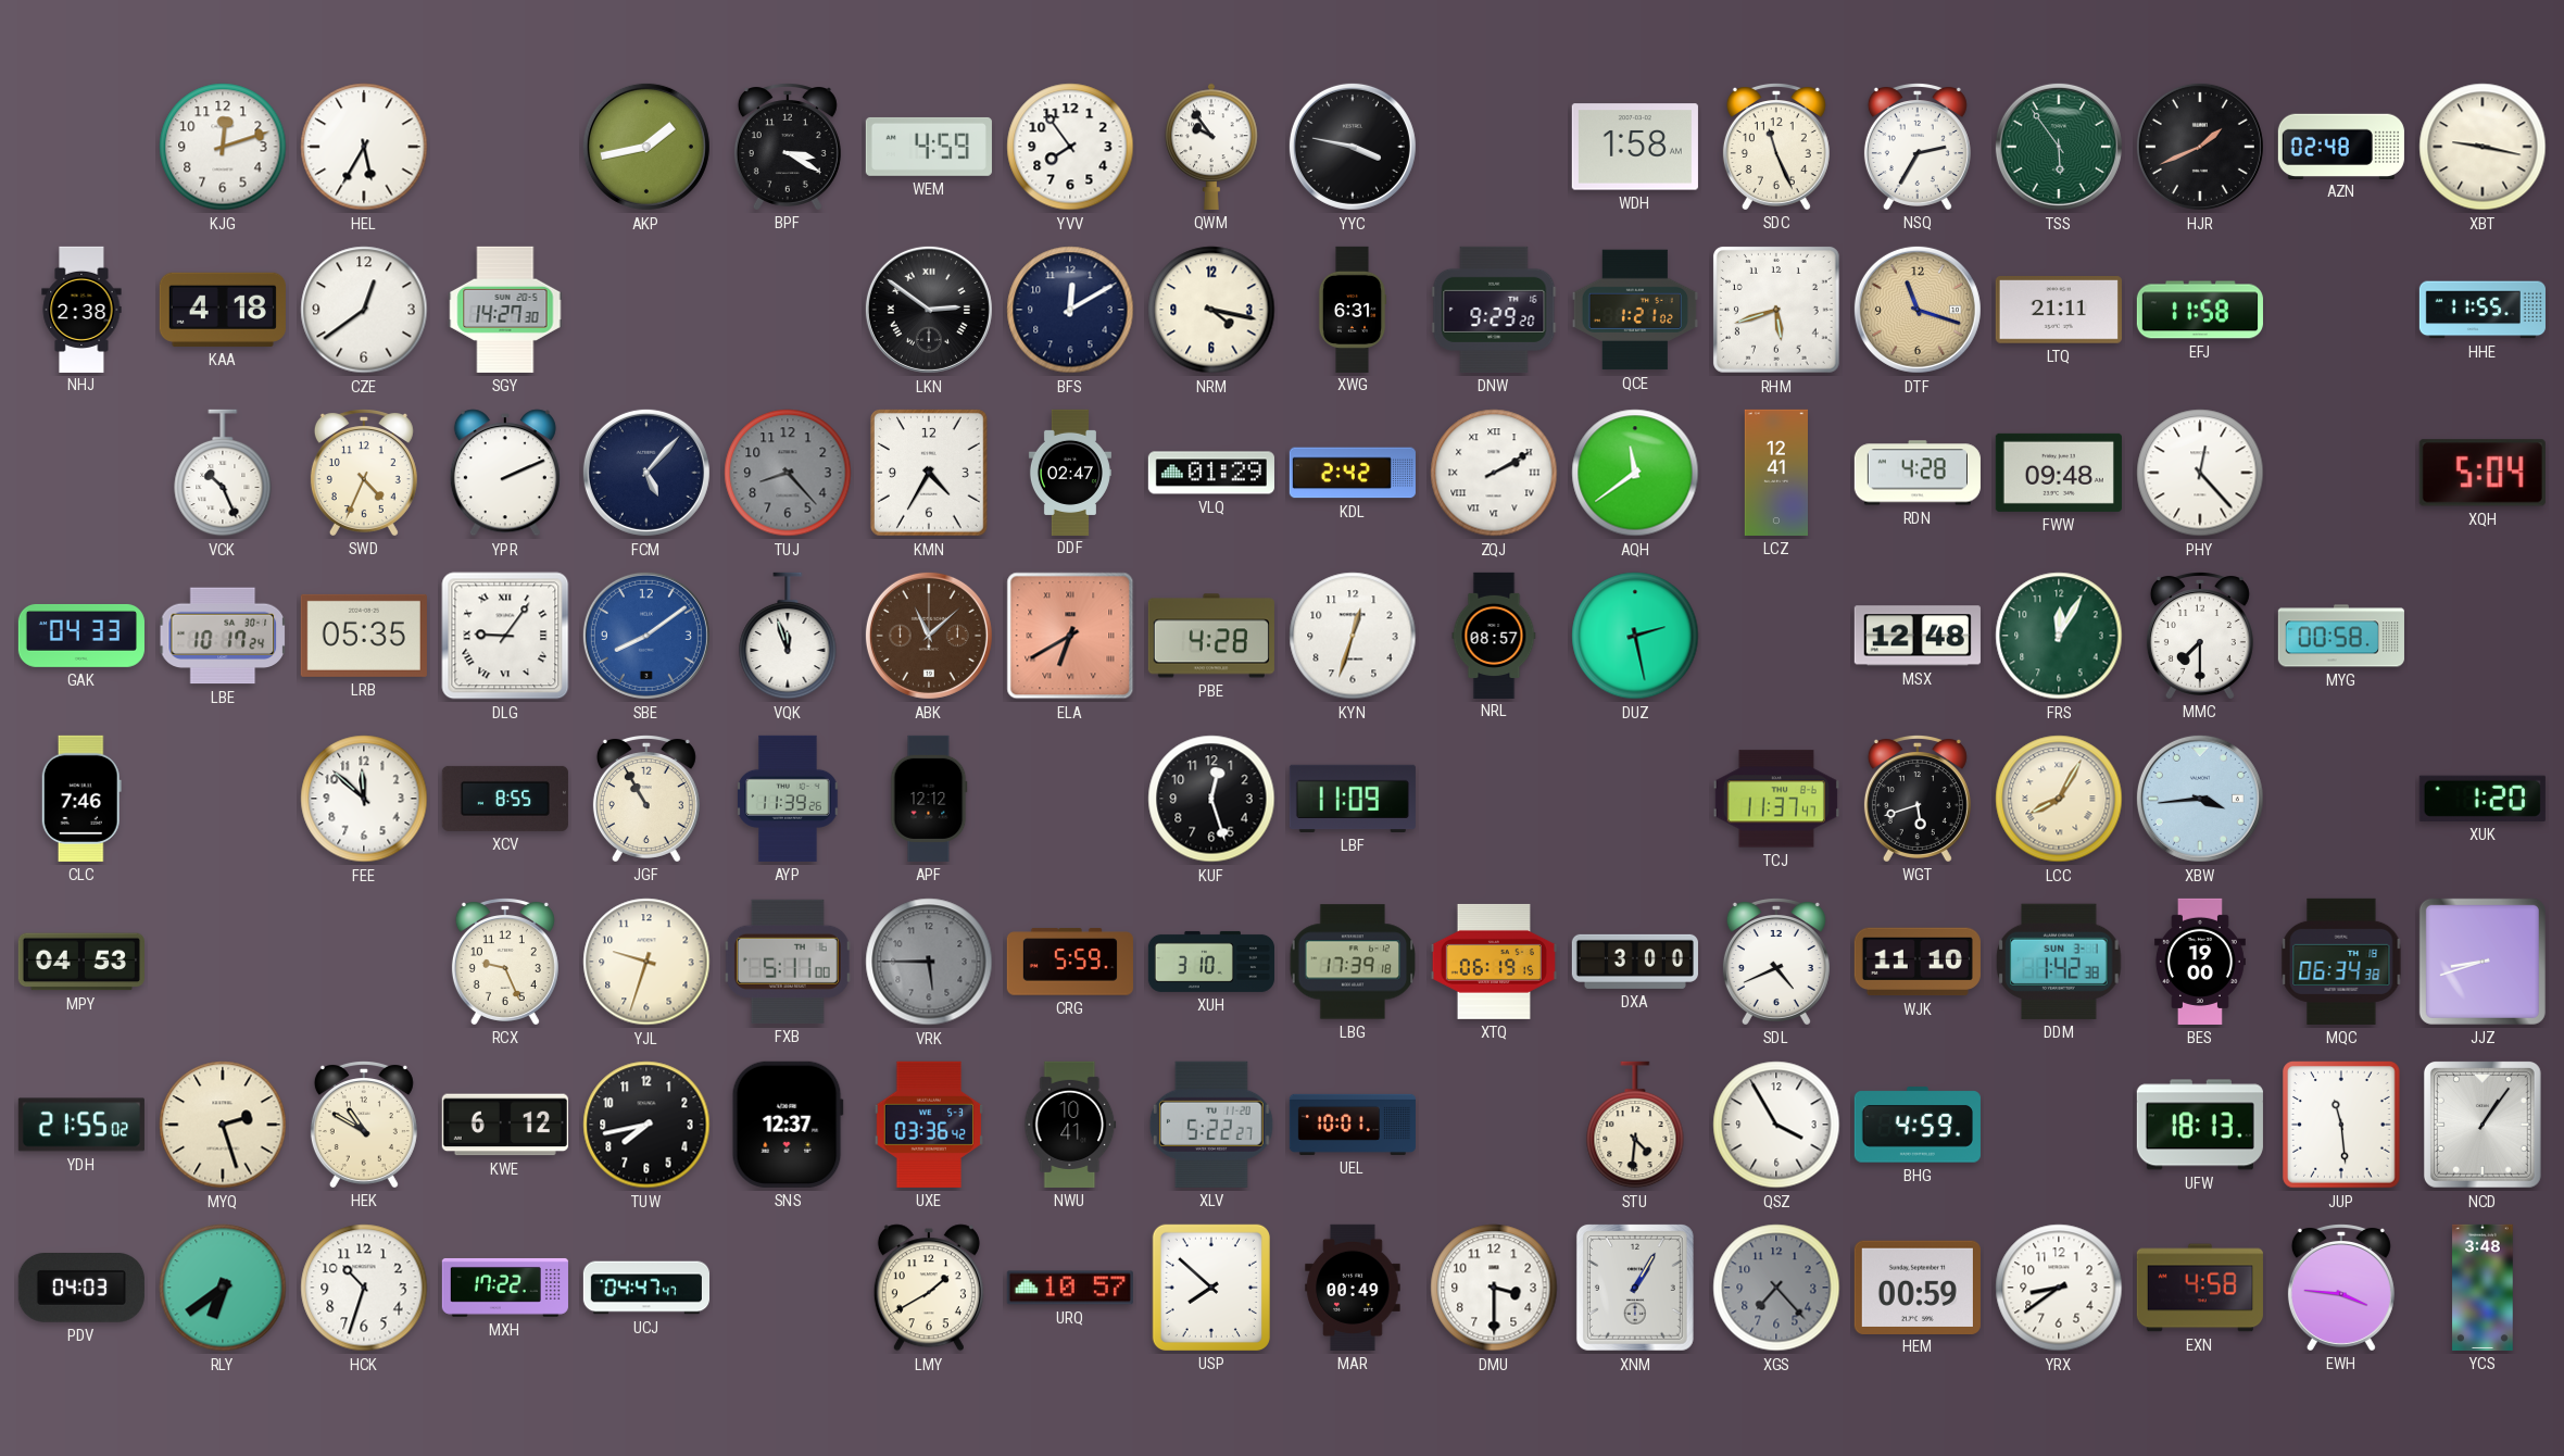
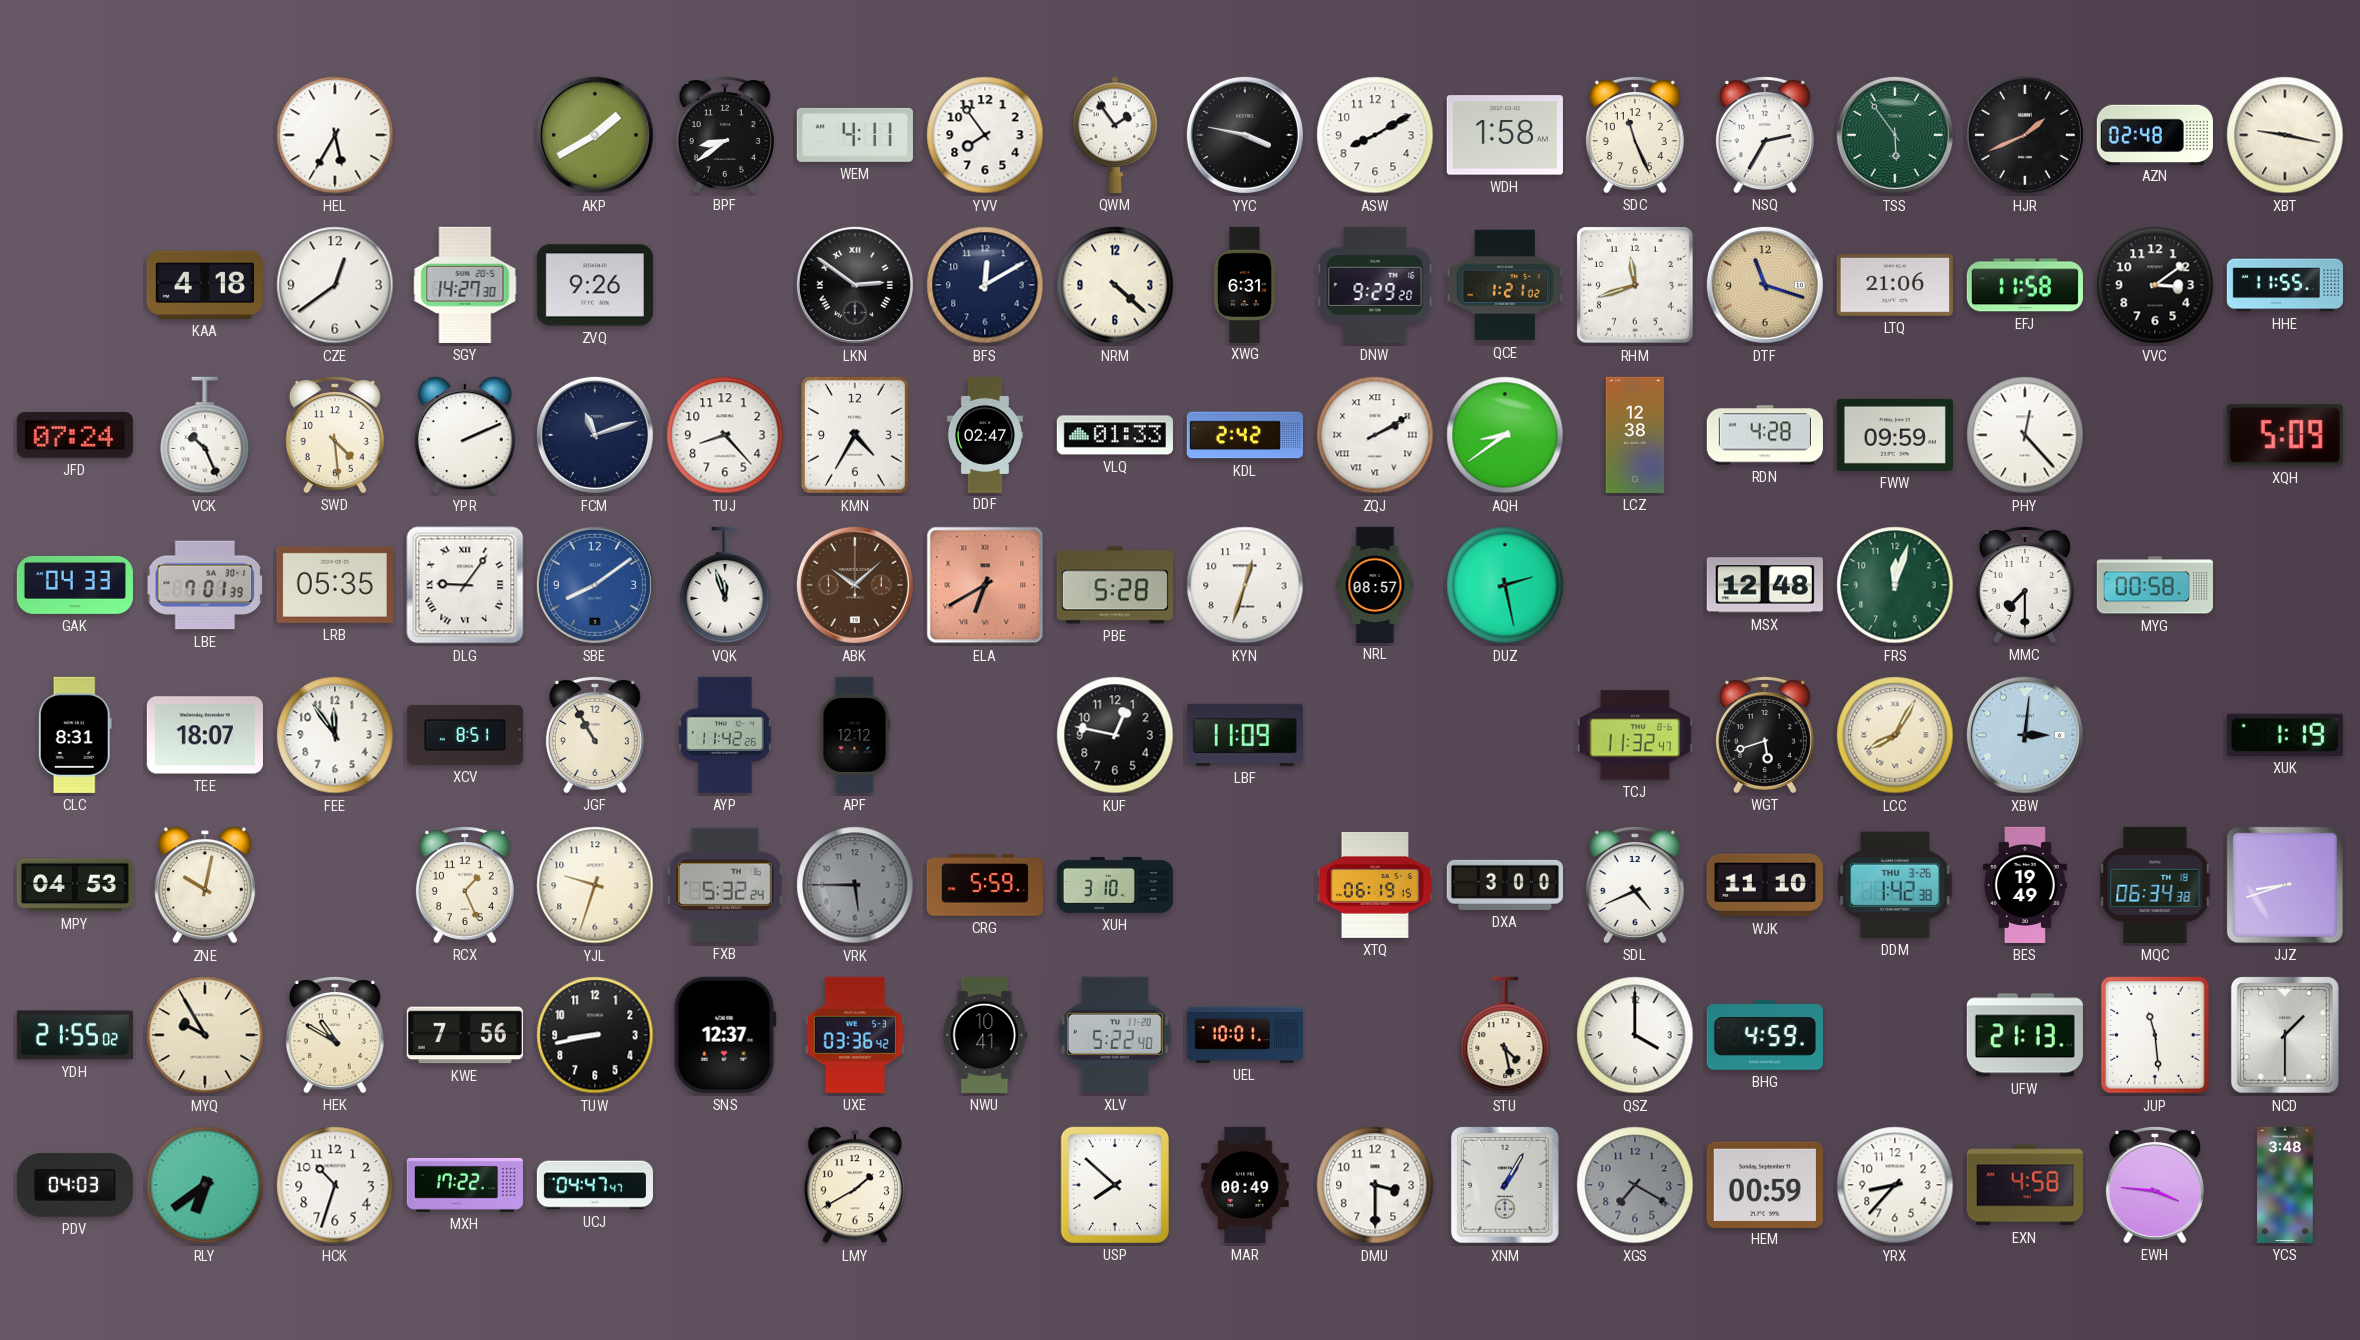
KJG: 12:12 -> none (223, 147)
AKP: 1:43 -> 1:40 (595, 135)
BPF: 3:20 -> 8:39 (725, 135)
WEM: 4:59 -> 4:11 (855, 135)
QWM: 9:54 -> 1:54 (1115, 135)
ASW: none -> 8:10 (1375, 135)
NHJ: 2:38 -> none (81, 309)
ZVQ: none -> 9:26 (595, 285)
NRM: 4:17 -> 4:22 (1115, 285)
RHM: 5:42 -> 11:42 (1635, 285)
LTQ: 21:11 -> 21:06 (1895, 286)
VVC: none -> 3:09 (2155, 285)
JFD: none -> 07:24 (75, 435)
SWD: 4:34 -> 4:29 (335, 435)
FCM: 5:07 -> 11:12 (595, 435)
TUJ dial: grey -> white (725, 435)
VLQ: 01:29 -> 01:33 (1115, 435)
AQH: 11:39 -> 8:39 (1505, 435)
LCZ: 12:41 -> 12:38 (1634, 435)
FWW: 09:48 -> 09:59 (1895, 435)
XQH: 5:04 -> 5:09 (2285, 435)
LBE: 10:17 -> 7:01 (204, 585)
ABK: 11:08 -> 10:08 (855, 585)
PBE: 4:28 -> 5:28 (1115, 585)
FRS: 12:05 -> 12:03 (1895, 585)
CLC: 7:46 -> 8:31 (75, 735)
TEE: none -> 18:07 (205, 735)
FEE: 11:52 -> 11:54 (335, 735)
XCV: 8:55 -> 8:51 (465, 735)
AYP: 11:39 -> 11:42 (725, 735)
KUF: 12:27 -> 12:47 (1115, 735)
TCJ: 11:37 -> 11:32 (1635, 735)
XBW: 3:44 -> 3:01 (2025, 735)
XUK: 1:20 -> 1:19 (2285, 735)
ZNE: none -> 10:02 (205, 885)
RCX: 9:26 -> 1:26 (465, 885)
FXB: 5:11 -> 5:32 (725, 885)
LBG: 17:39 -> none (1353, 962)
DDM date: SUN 3-1 -> THU 3-26 (1895, 885)
BES: 19:00 -> 19:49 (2025, 885)
MYQ: 2:27 -> 9:55 (205, 1035)
KWE: 6:12 -> 7:56 (465, 1035)
TUW: 7:43 -> 8:43 (595, 1035)
XLV: 5:22:27 -> 5:22:40 (1115, 1035)
STU: 4:31 -> 4:28 (1505, 1035)
QSZ: 3:55 -> 4:00 (1635, 1035)
UFW: 18:13 -> 21:13 (2025, 1035)
NCD: 1:06 -> 1:30 (2285, 1035)
URQ: 10:57 -> none (1070, 1288)
XGS: 7:23 -> 7:20 (1635, 1185)
YRX: 8:39 -> 8:37 (1895, 1185)
